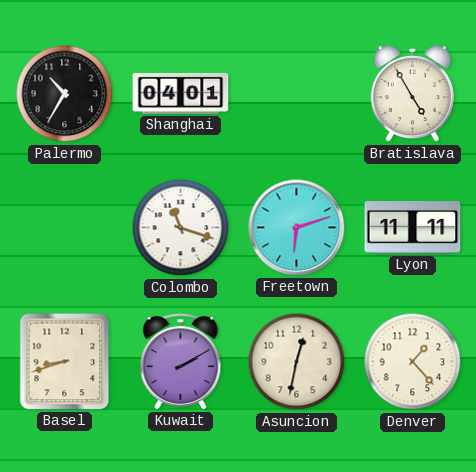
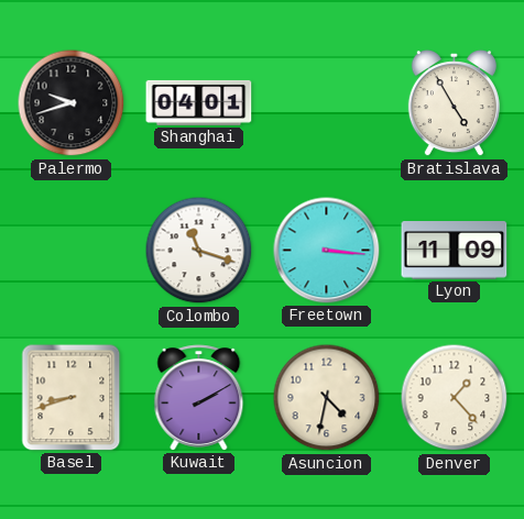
Palermo: 10:35 -> 9:42 (72, 103)
Freetown: 6:12 -> 3:16 (327, 251)
Lyon: 11:11 -> 11:09 (455, 251)
Asuncion: 12:32 -> 4:32 (327, 398)
